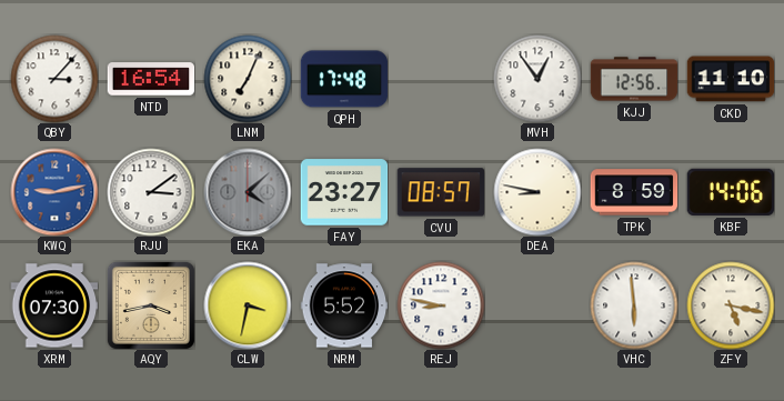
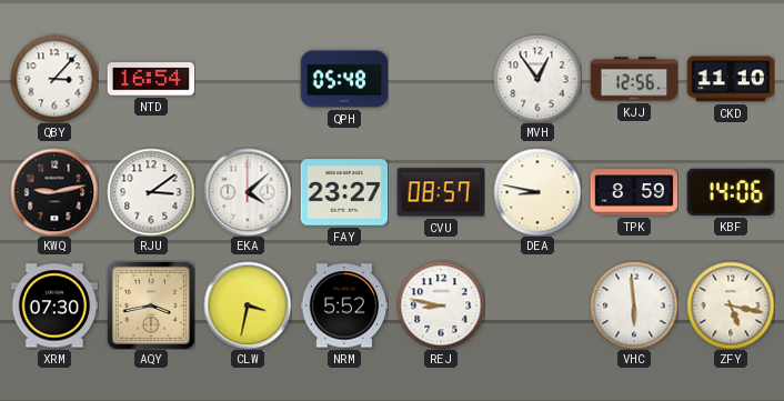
LNM: 7:04 -> none (248, 79)
QPH: 17:48 -> 05:48 (344, 79)
KWQ dial: blue -> black (54, 192)
EKA dial: grey -> white (248, 192)
